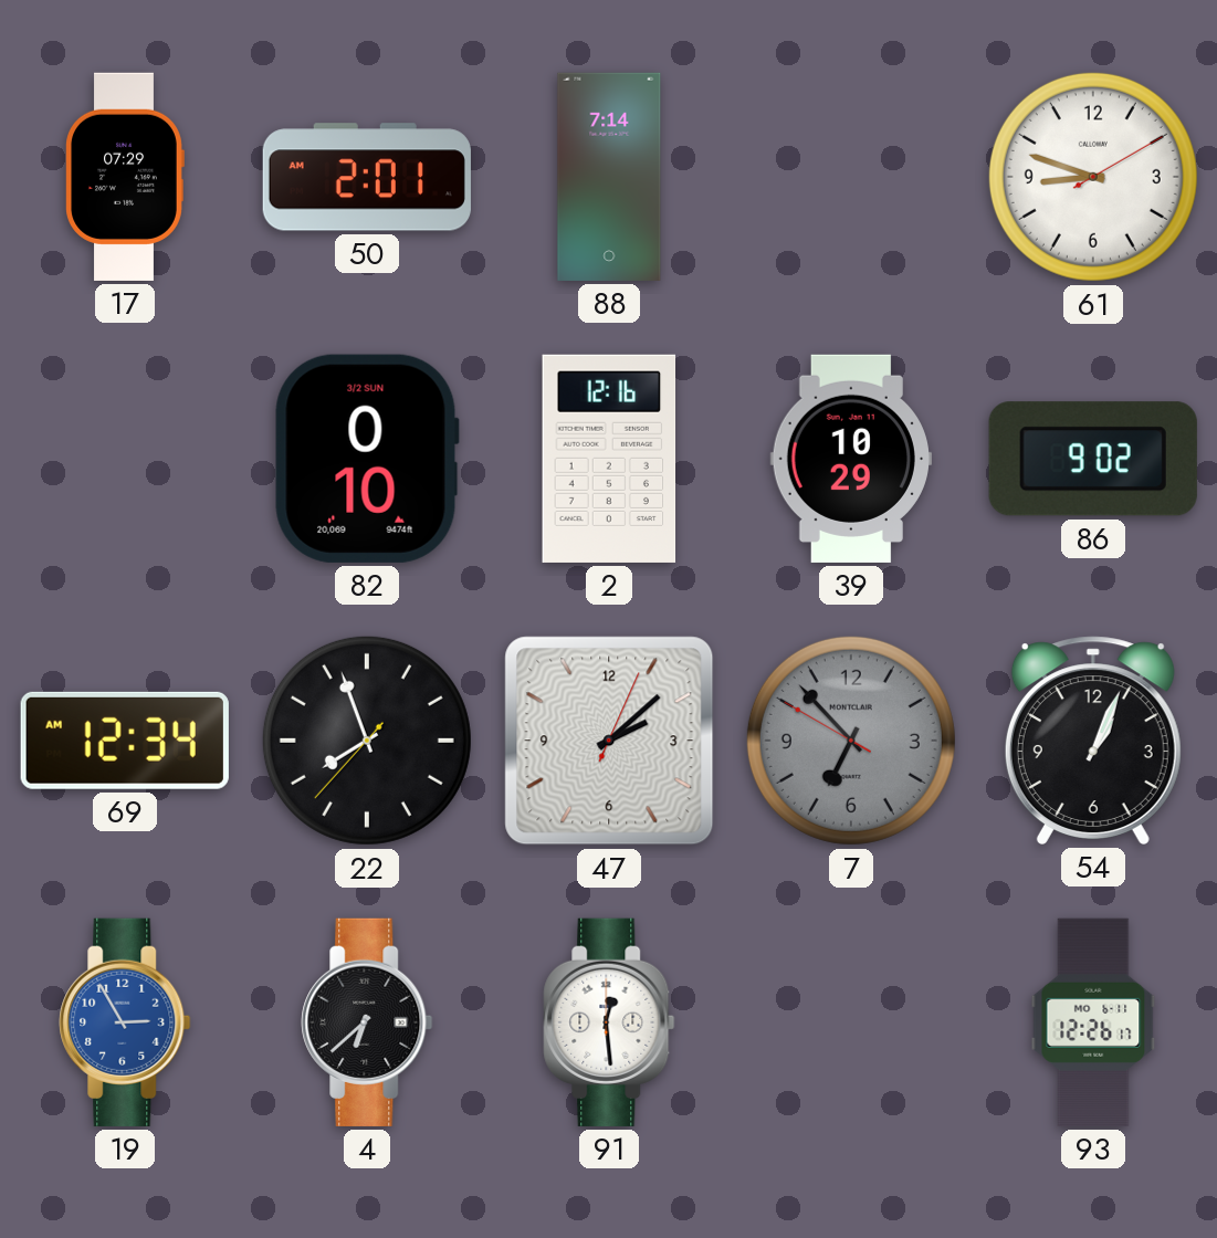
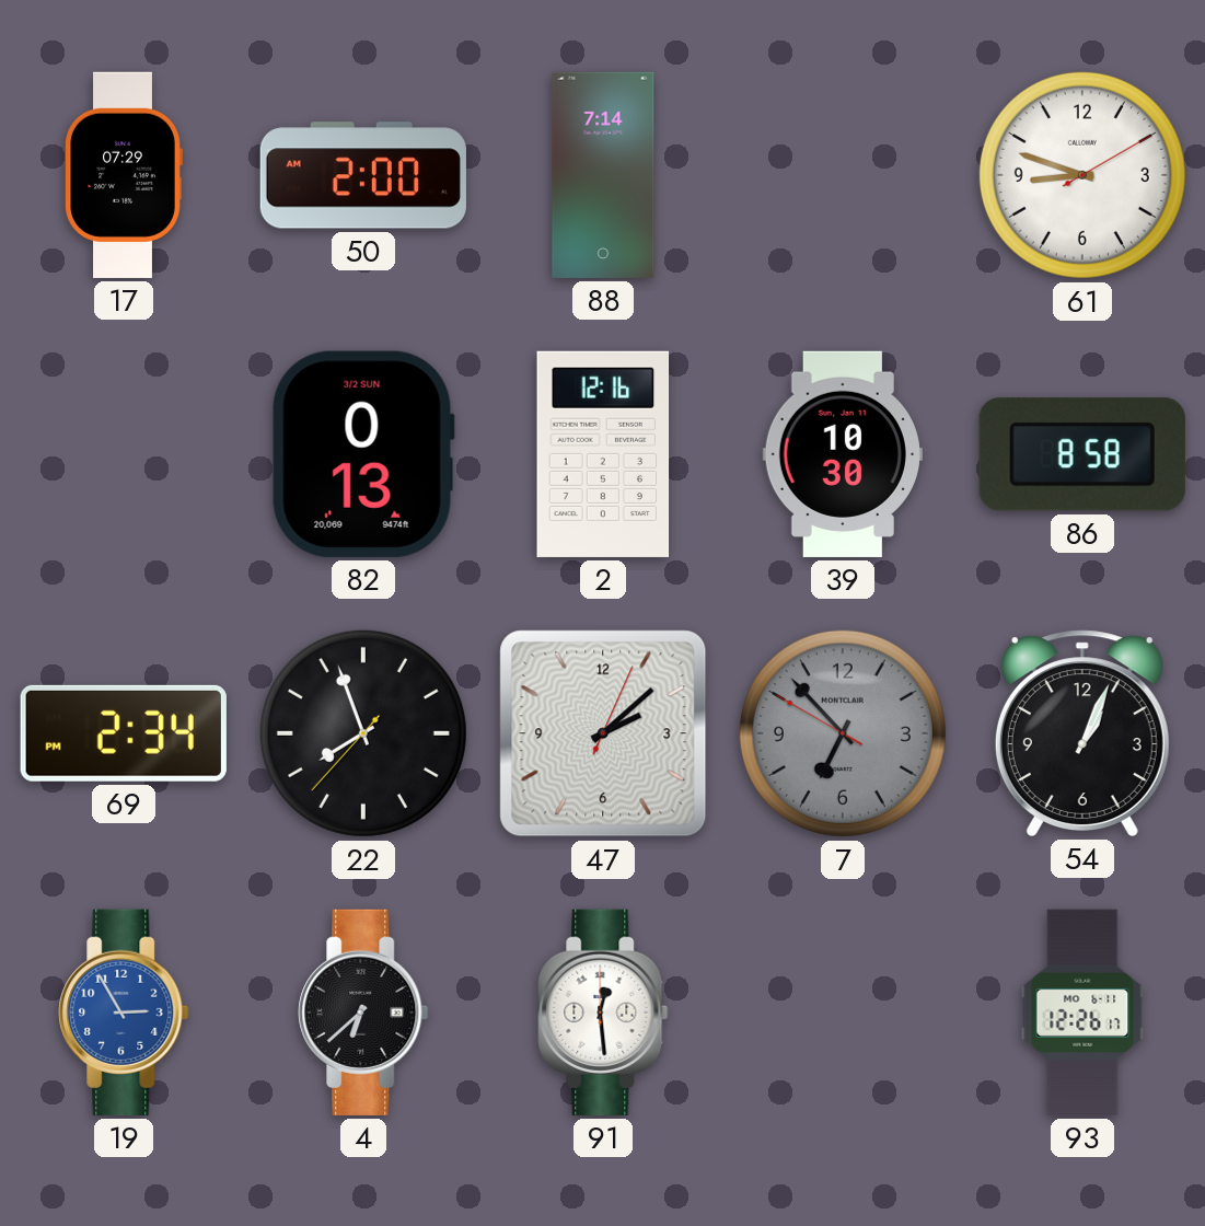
50: 2:01 -> 2:00 (363, 175)
82: 0:10 -> 0:13 (363, 454)
39: 10:29 -> 10:30 (843, 454)
86: 9:02 -> 8:58 (1082, 454)
69: 12:34 -> 2:34 (124, 733)
